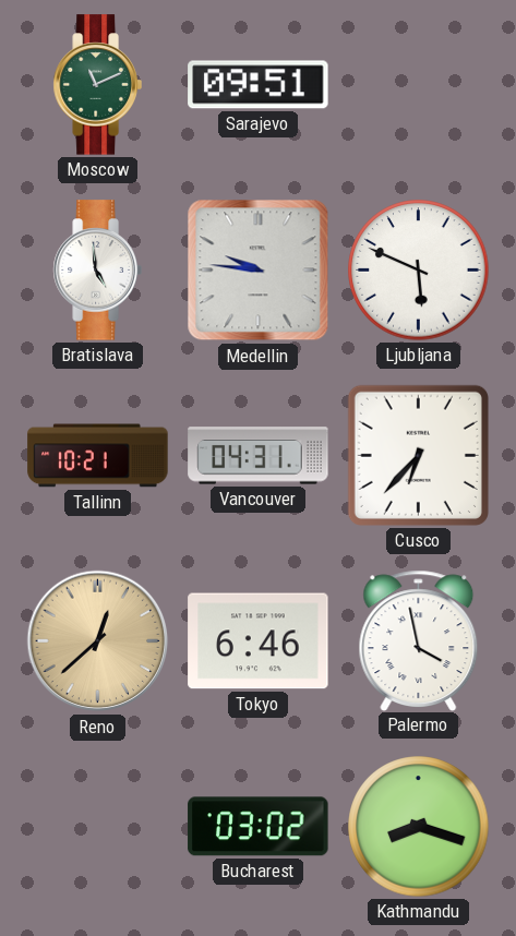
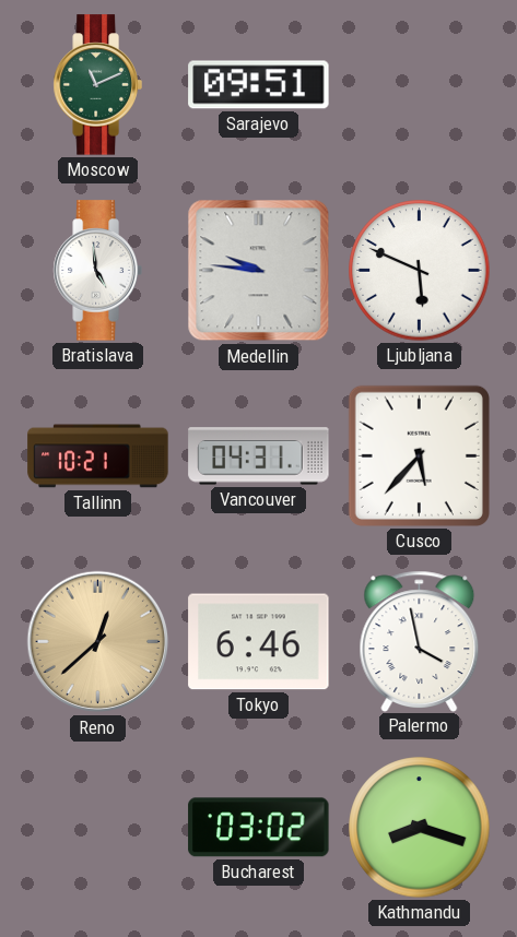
Cusco: 6:37 -> 5:37 (419, 455)
